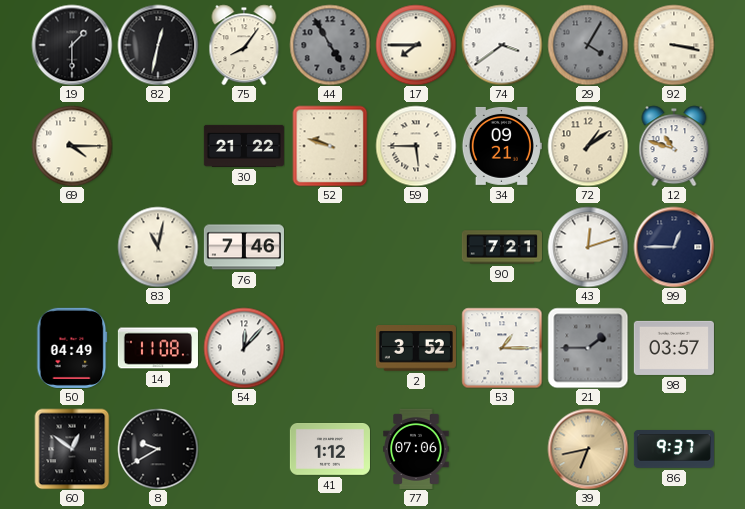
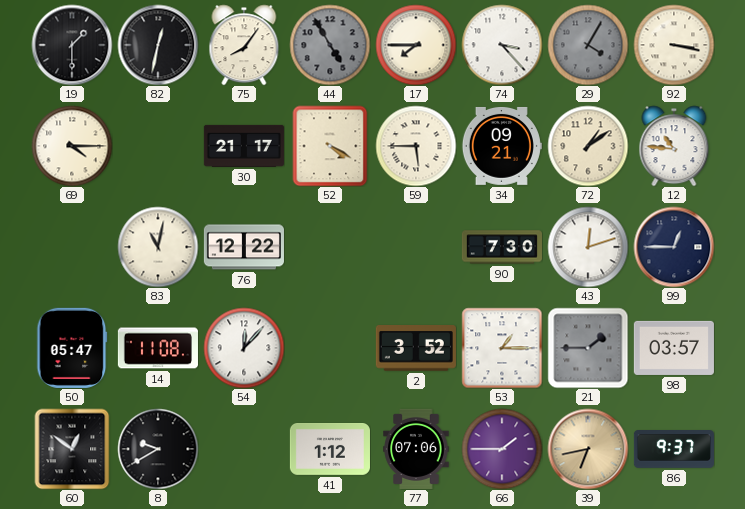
74: 3:39 -> 3:23 (502, 45)
30: 21:22 -> 21:17 (244, 146)
52: 9:48 -> 4:20 (330, 146)
12: 10:48 -> 10:46 (674, 146)
76: 7:46 -> 12:22 (244, 247)
90: 7:21 -> 7:30 (502, 247)
50: 04:49 -> 05:47 (72, 348)
66: none -> 1:45 (502, 449)
